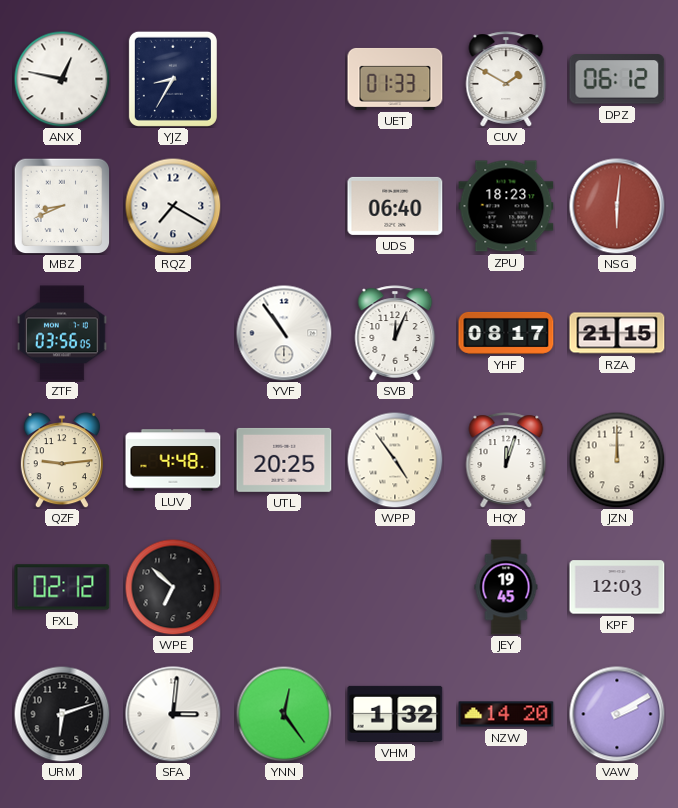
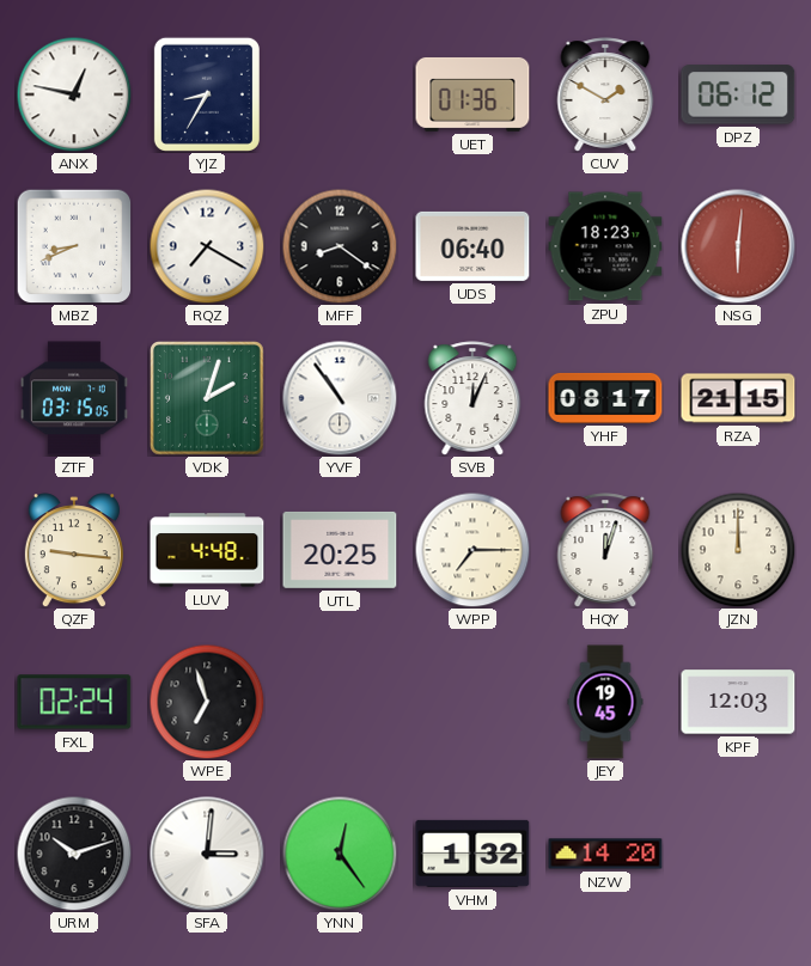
UET: 01:33 -> 01:36 (472, 94)
MFF: none -> 8:21 (340, 246)
ZTF: 03:56 -> 03:15 (74, 398)
VDK: none -> 2:03 (207, 398)
QZF: 9:14 -> 9:16 (74, 550)
WPP: 4:54 -> 7:15 (472, 550)
FXL: 02:12 -> 02:24 (74, 702)
WPE: 6:52 -> 6:57 (207, 702)
URM: 6:12 -> 10:12 (74, 854)
VAW: 2:10 -> none (617, 714)
